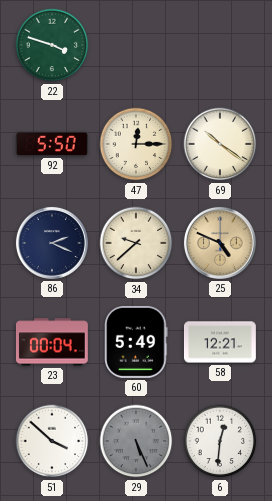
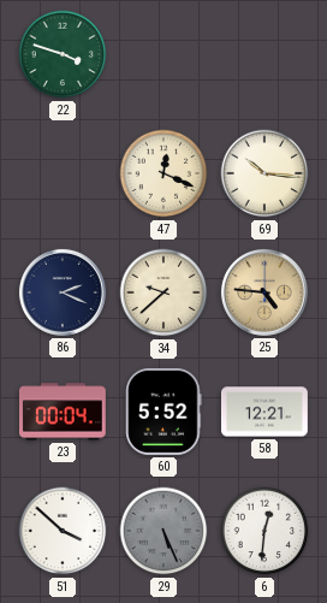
92: 5:50 -> none (52, 144)
47: 12:15 -> 12:19 (163, 173)
69: 10:21 -> 10:16 (264, 173)
25: 4:49 -> 4:46 (264, 292)
60: 5:49 -> 5:52 (163, 412)
